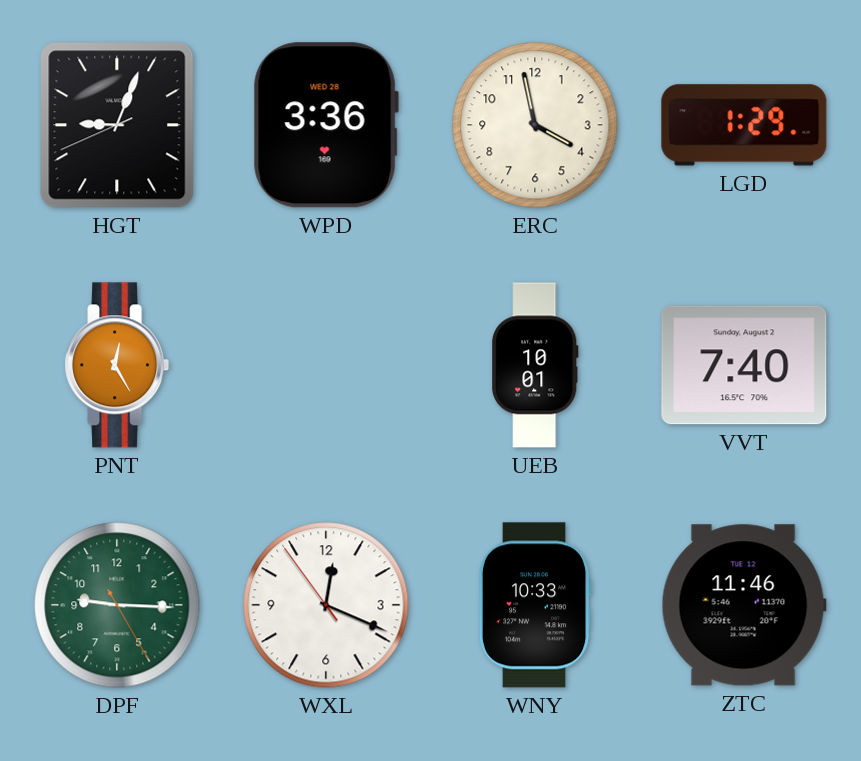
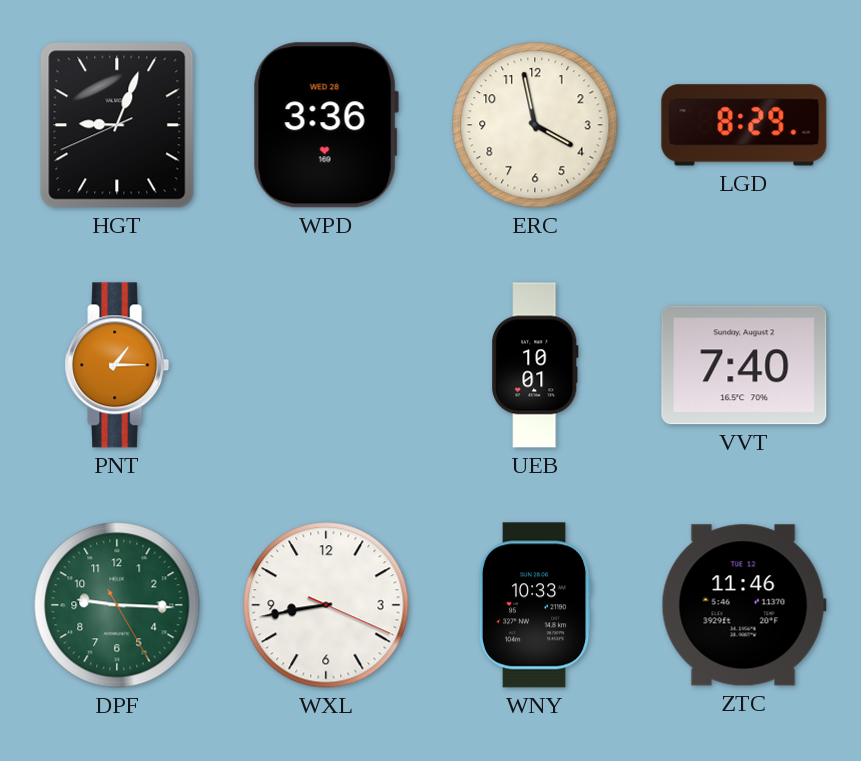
LGD: 1:29 -> 8:29 (744, 125)
PNT: 12:25 -> 1:15 (117, 365)
WXL: 12:18 -> 8:43 (326, 605)
